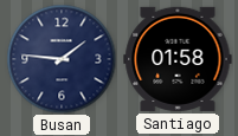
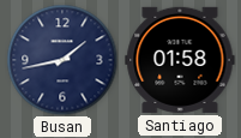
Busan: 1:46 -> 1:43 (62, 60)
